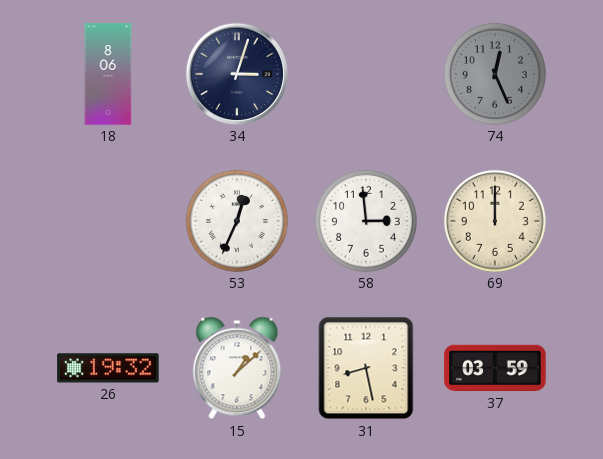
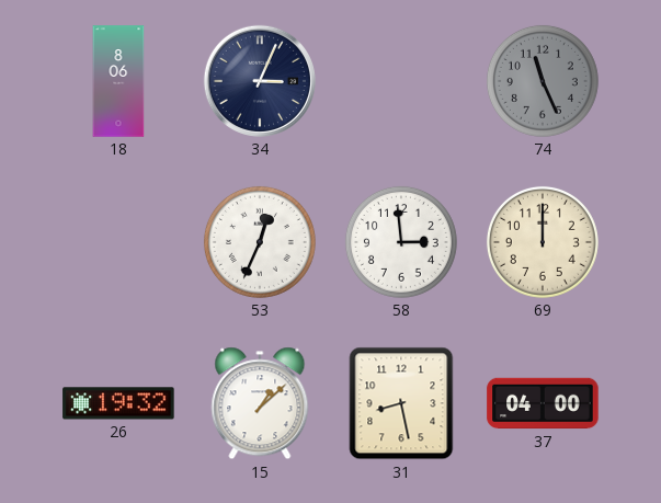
34: 3:03 -> 3:04 (260, 81)
74: 12:26 -> 11:26 (543, 81)
37: 03:59 -> 04:00 (543, 403)
